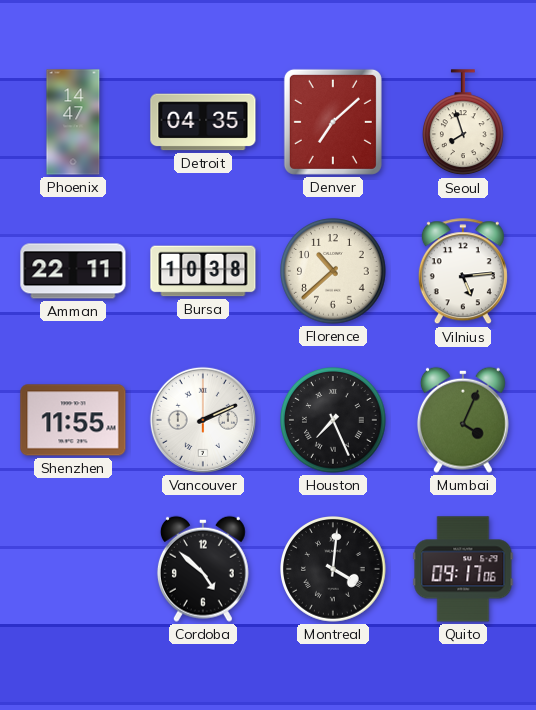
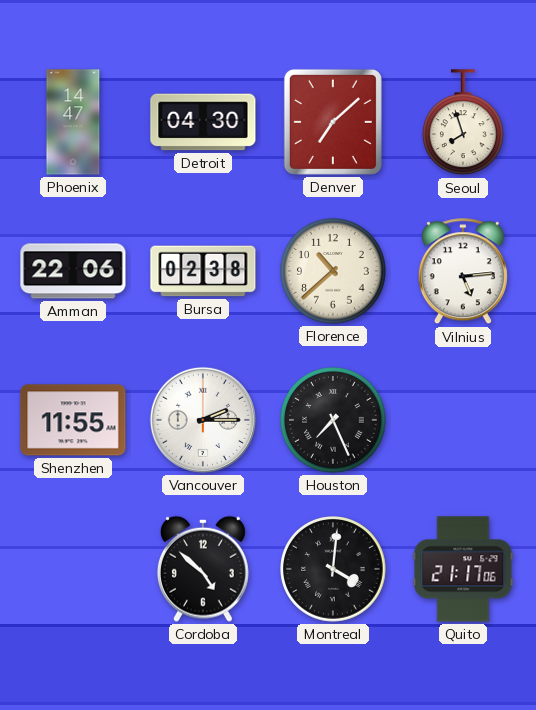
Detroit: 04:35 -> 04:30 (203, 122)
Amman: 22:11 -> 22:06 (73, 271)
Bursa: 10:38 -> 02:38 (203, 271)
Vancouver: 2:11 -> 2:15 (203, 420)
Mumbai: 4:04 -> none (463, 420)
Quito: 09:17 -> 21:17 (463, 569)
